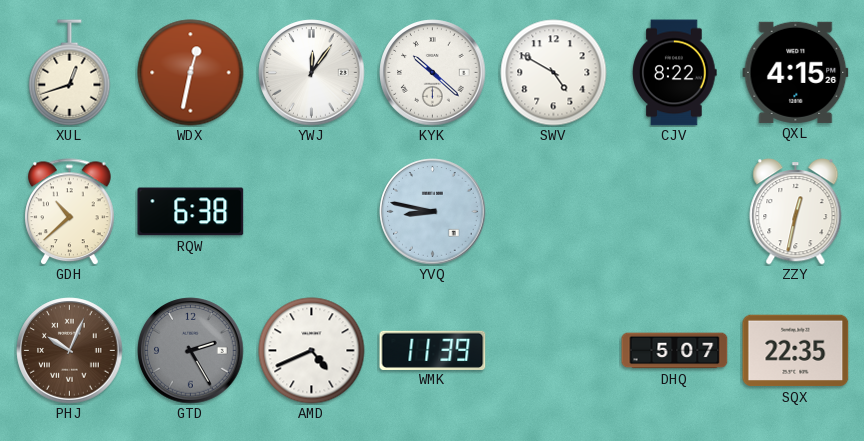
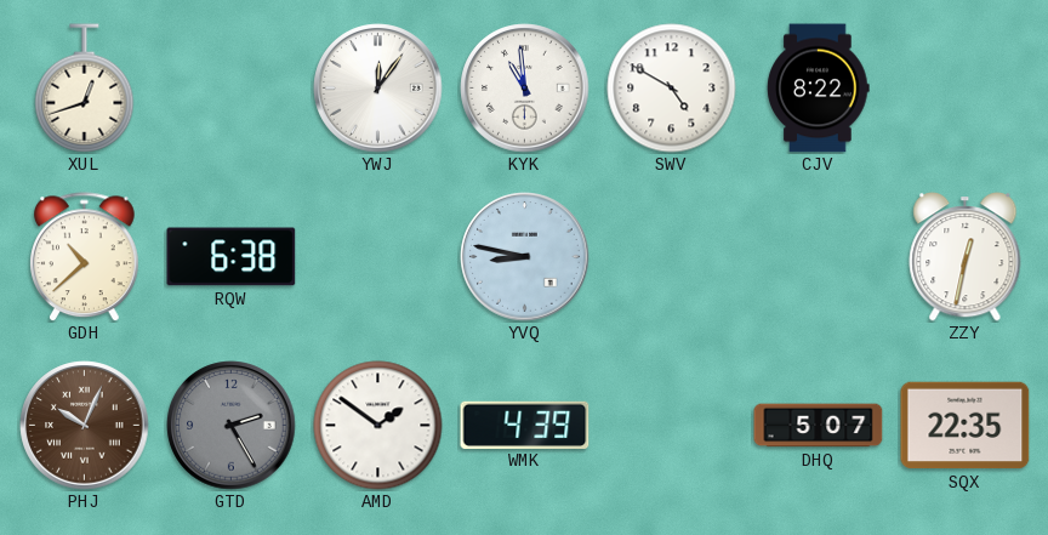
WDX: 12:32 -> none (191, 73)
KYK: 10:22 -> 10:59 (525, 89)
QXL: 4:15 -> none (796, 72)
AMD: 4:41 -> 1:51 (378, 426)
WMK: 11:39 -> 4:39 (525, 425)
